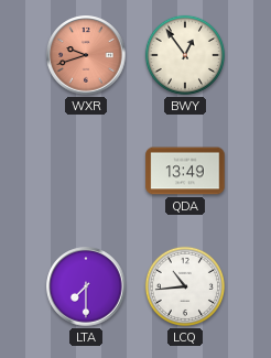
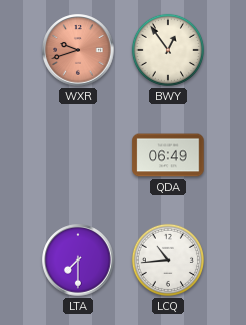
QDA: 13:49 -> 06:49 (168, 155)
